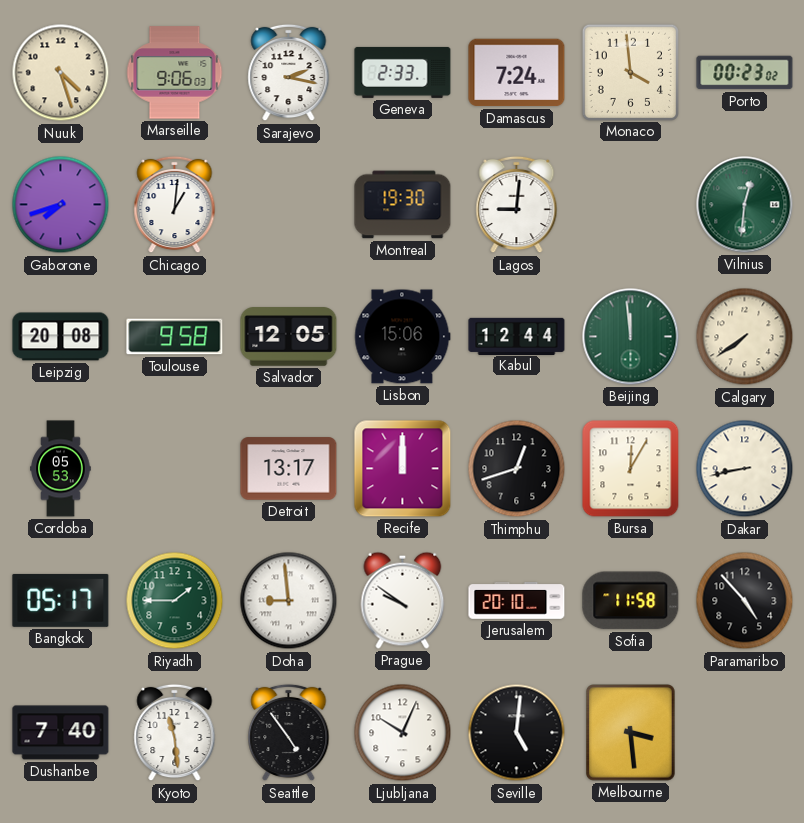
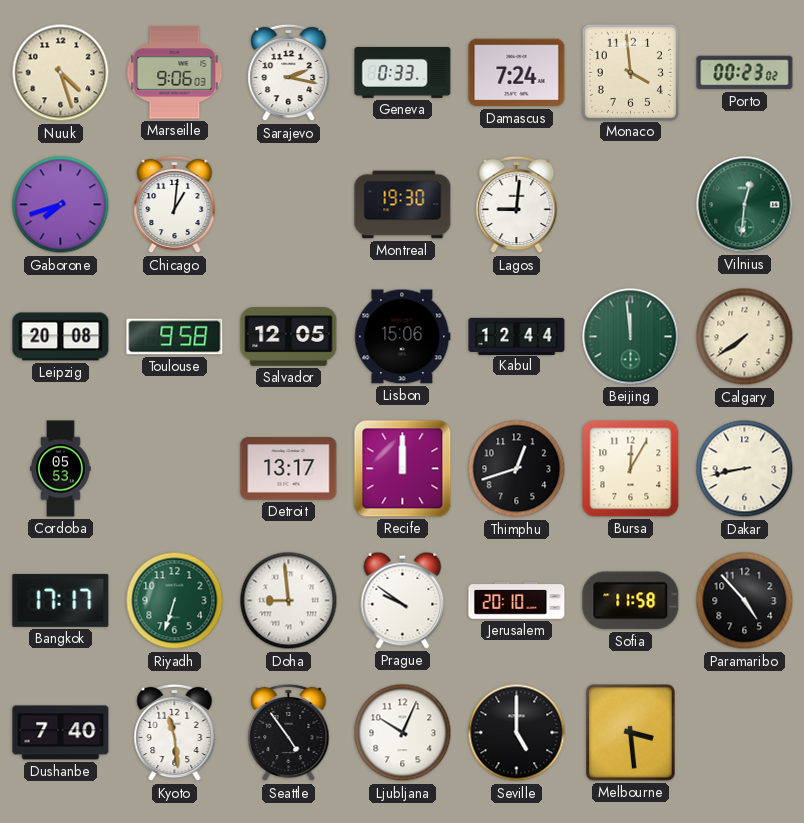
Geneva: 2:33 -> 0:33 (403, 72)
Bangkok: 05:17 -> 17:17 (61, 600)
Riyadh: 1:45 -> 6:33 (175, 601)
Seville: 5:01 -> 5:00 (517, 733)
